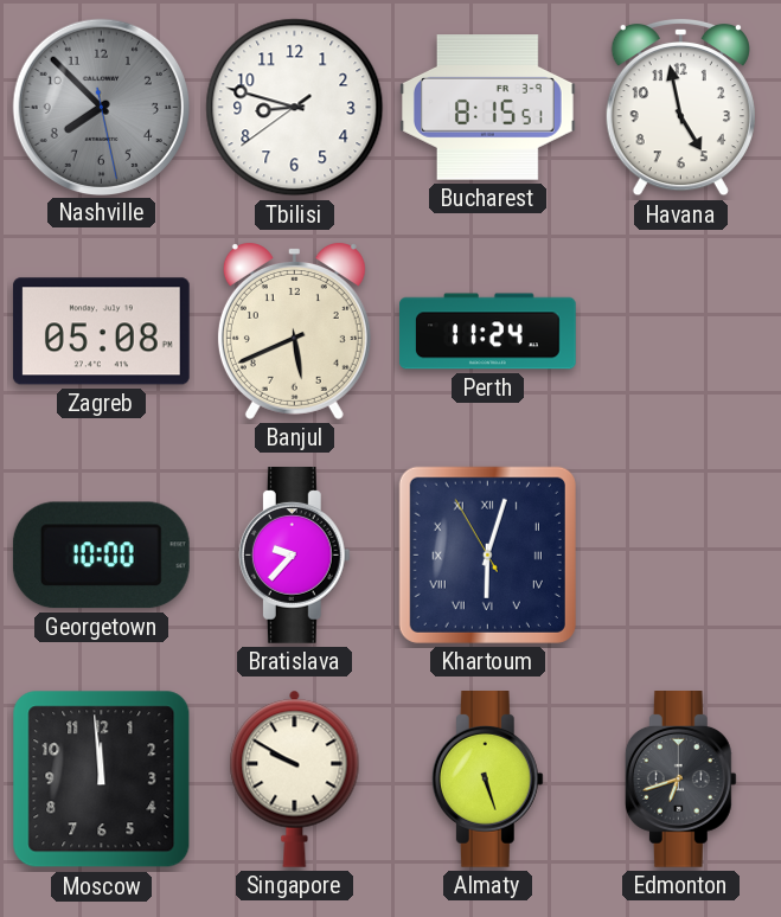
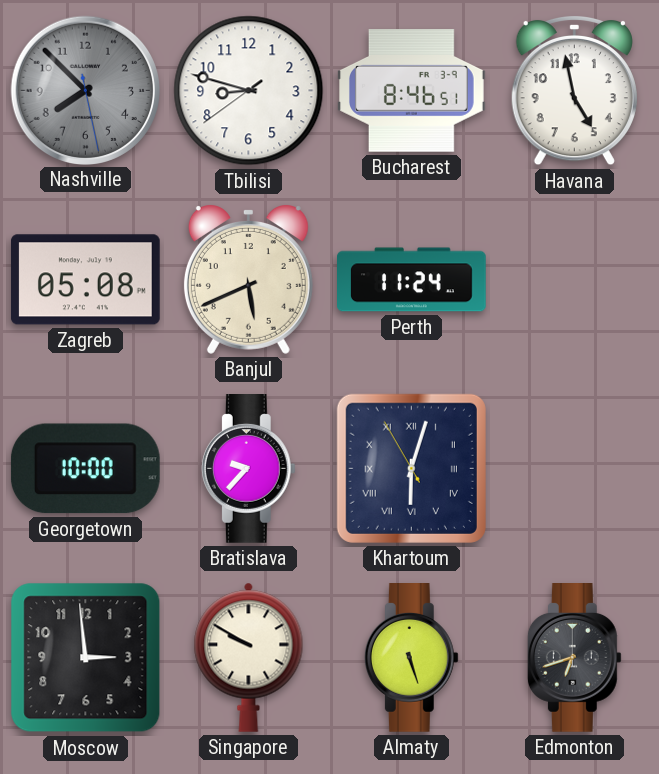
Bucharest: 8:15 -> 8:46 (412, 91)
Moscow: 11:59 -> 2:59 (86, 658)
